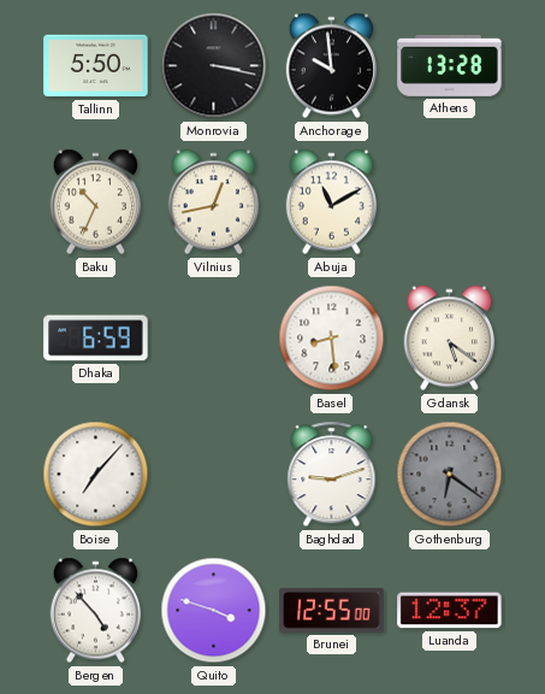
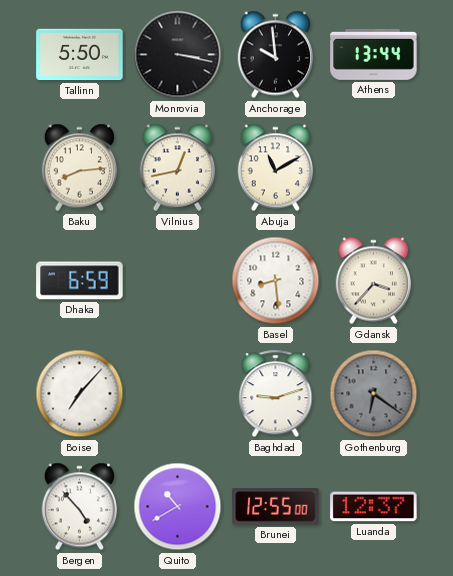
Athens: 13:28 -> 13:44 (374, 55)
Baku: 10:34 -> 8:14 (80, 168)
Gdansk: 5:21 -> 3:37 (374, 281)
Quito: 3:48 -> 10:40 (178, 507)
